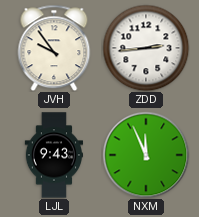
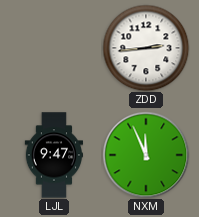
JVH: 9:54 -> none (54, 48)
LJL: 9:43 -> 9:47 (54, 155)
